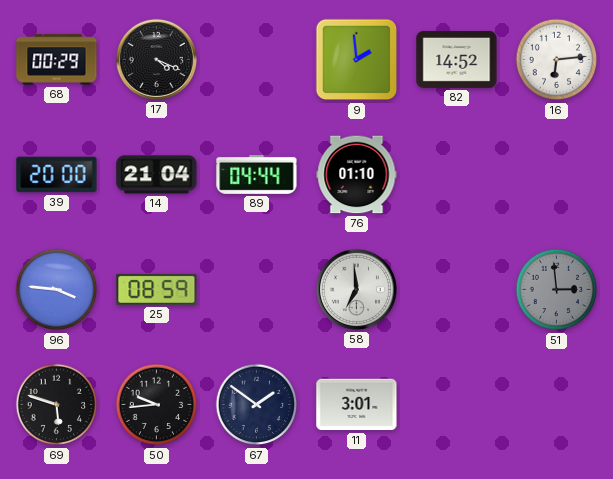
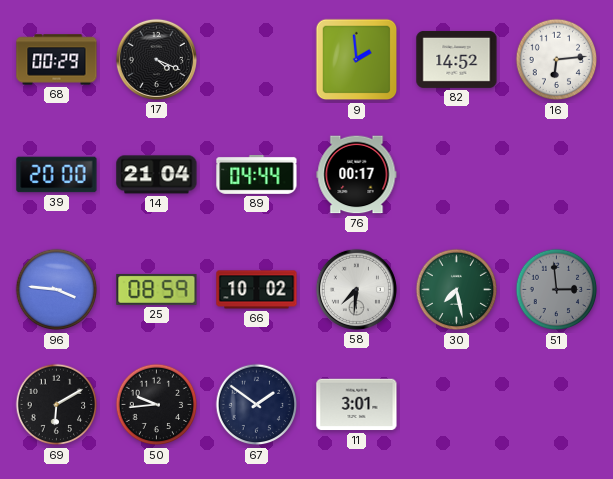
76: 01:10 -> 00:17 (357, 175)
66: none -> 10:02 (257, 290)
58: 6:59 -> 7:31 (356, 289)
30: none -> 7:28 (457, 290)
69: 5:48 -> 6:10 (57, 405)
